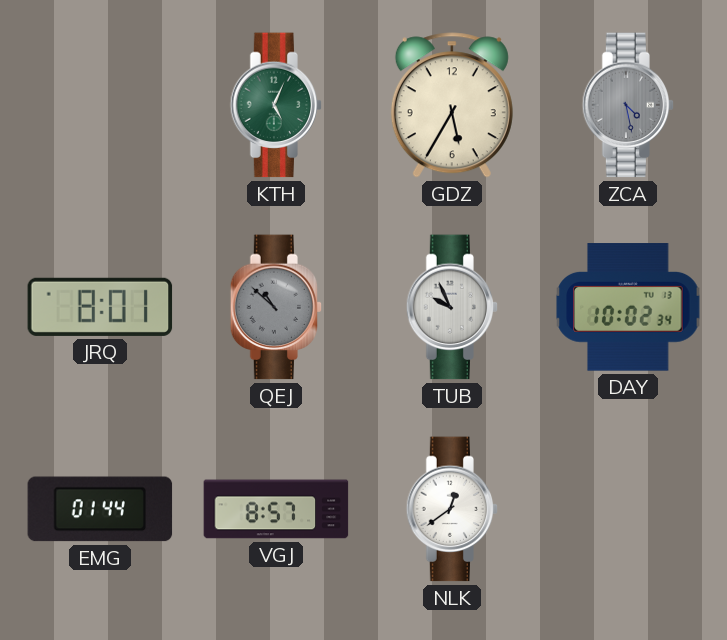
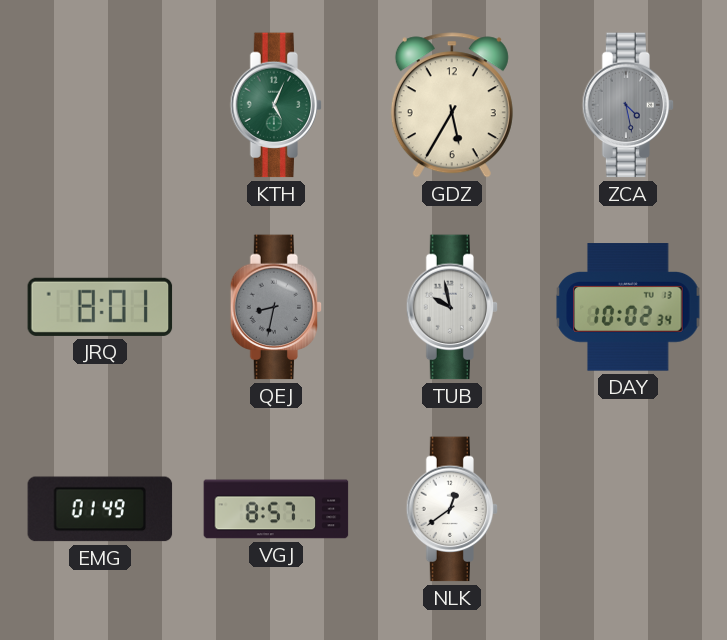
QEJ: 10:52 -> 8:32 (276, 307)
TUB: 9:56 -> 9:58 (452, 307)
EMG: 01:44 -> 01:49 (100, 509)
